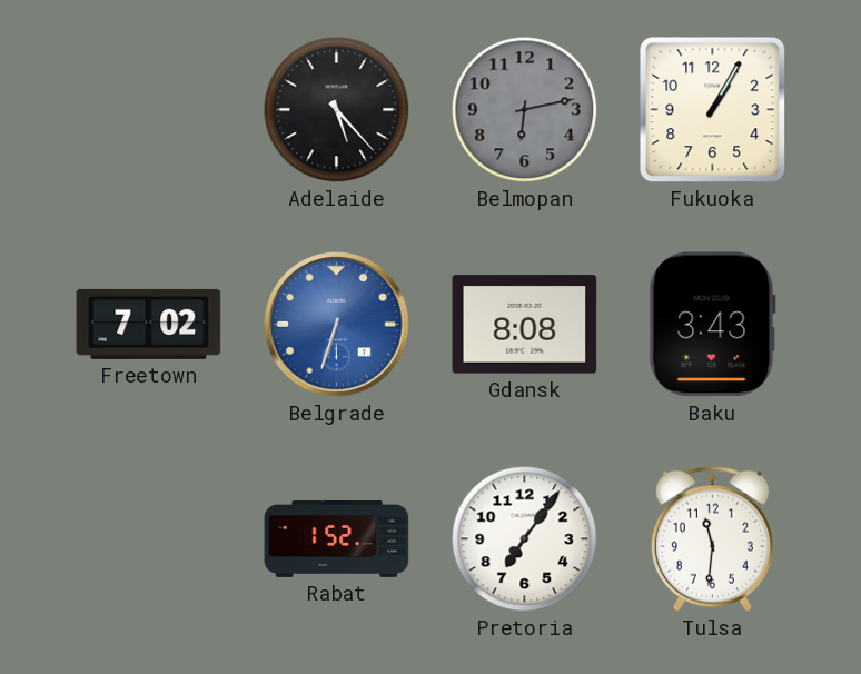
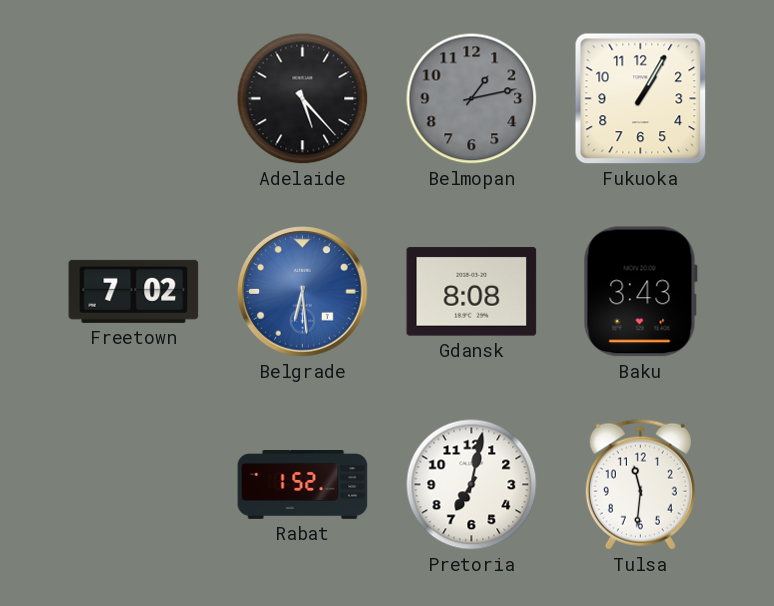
Belmopan: 6:13 -> 1:13 (472, 99)
Belgrade: 6:33 -> 6:29 (303, 292)
Pretoria: 7:06 -> 7:02 (472, 485)
